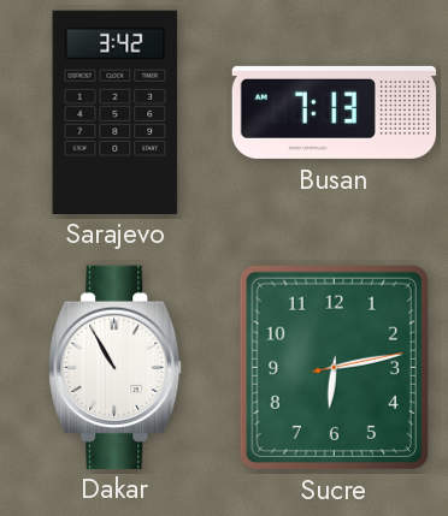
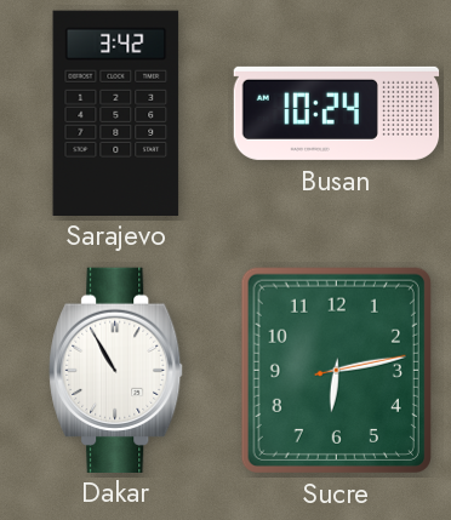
Busan: 7:13 -> 10:24 (337, 113)
